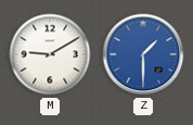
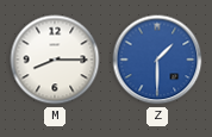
M: 9:10 -> 8:15 (55, 60)
